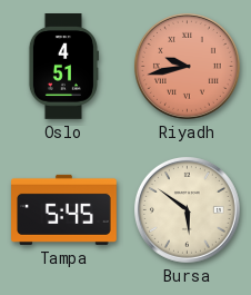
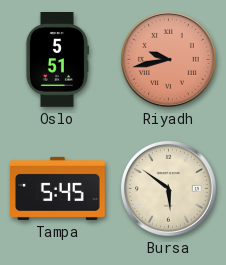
Oslo: 4:51 -> 5:51 (57, 60)
